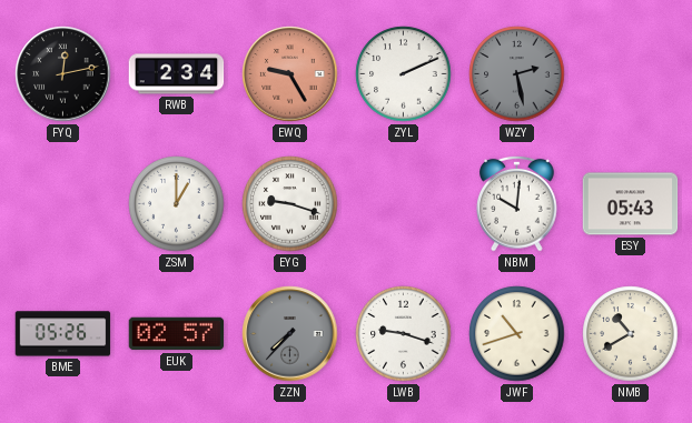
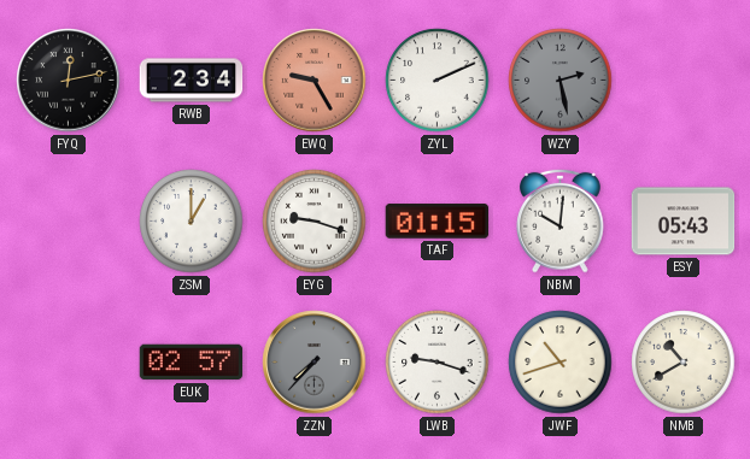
TAF: none -> 01:15 (438, 222)
BME: 05:26 -> none (63, 334)
